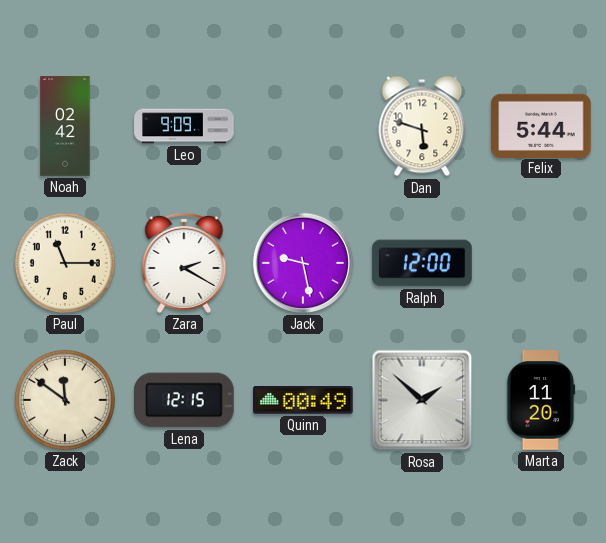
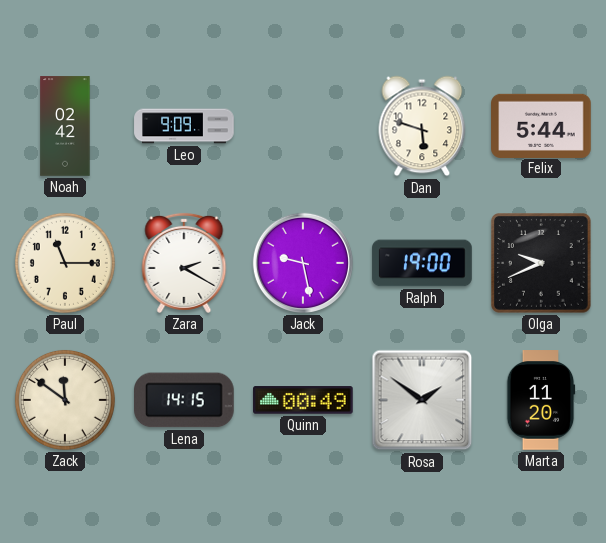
Ralph: 12:00 -> 19:00 (422, 263)
Olga: none -> 9:41 (542, 264)
Lena: 12:15 -> 14:15 (185, 400)
Rosa: 1:52 -> 1:51 (422, 400)
